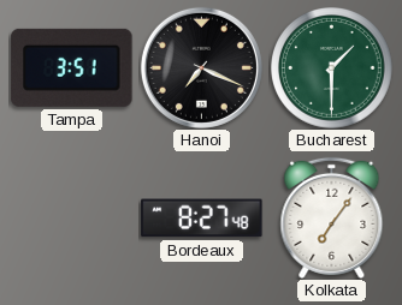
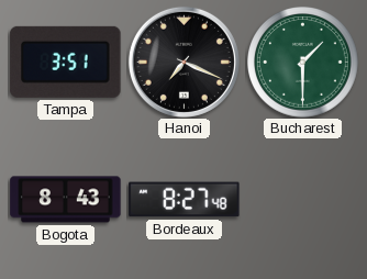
Bogota: none -> 8:43 (66, 200)
Kolkata: 7:06 -> none (332, 217)
